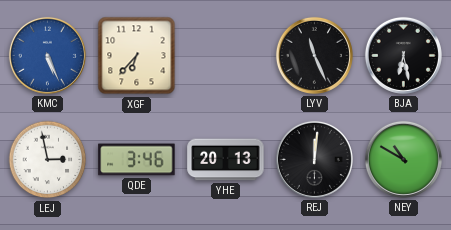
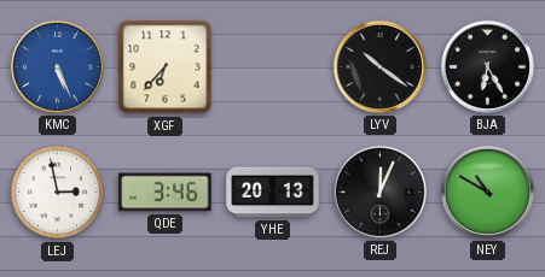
LYV: 11:26 -> 10:21 (379, 66)
BJA: 6:28 -> 6:25 (487, 66)
REJ: 12:01 -> 12:04 (379, 191)
